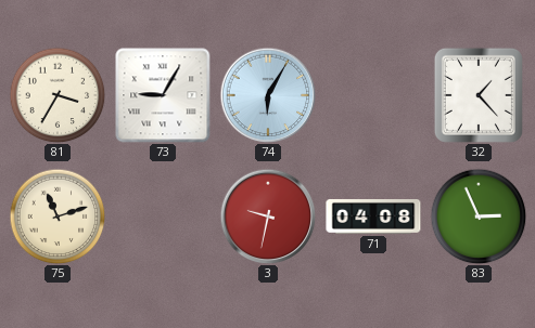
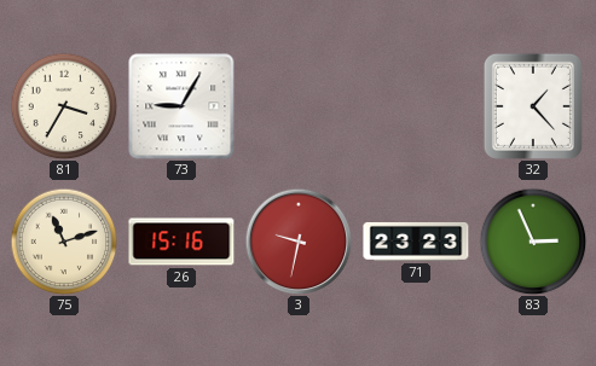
74: 6:05 -> none (268, 95)
26: none -> 15:16 (181, 242)
71: 04:08 -> 23:23 (416, 242)
